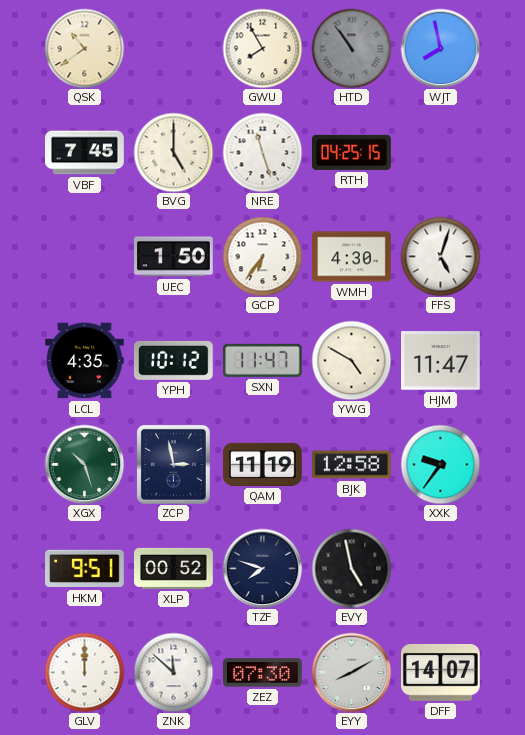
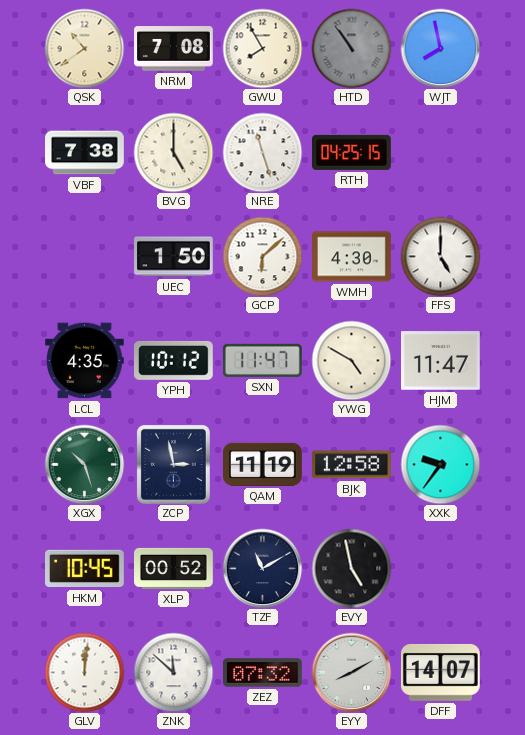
NRM: none -> 7:08 (174, 49)
VBF: 7:45 -> 7:38 (85, 153)
GCP: 6:36 -> 6:08 (262, 256)
FFS: 5:03 -> 5:00 (440, 256)
HKM: 9:51 -> 10:45 (85, 569)
TZF: 7:48 -> 11:10 (262, 568)
GLV: 12:00 -> 12:01 (84, 672)
ZEZ: 07:30 -> 07:32 (263, 673)
